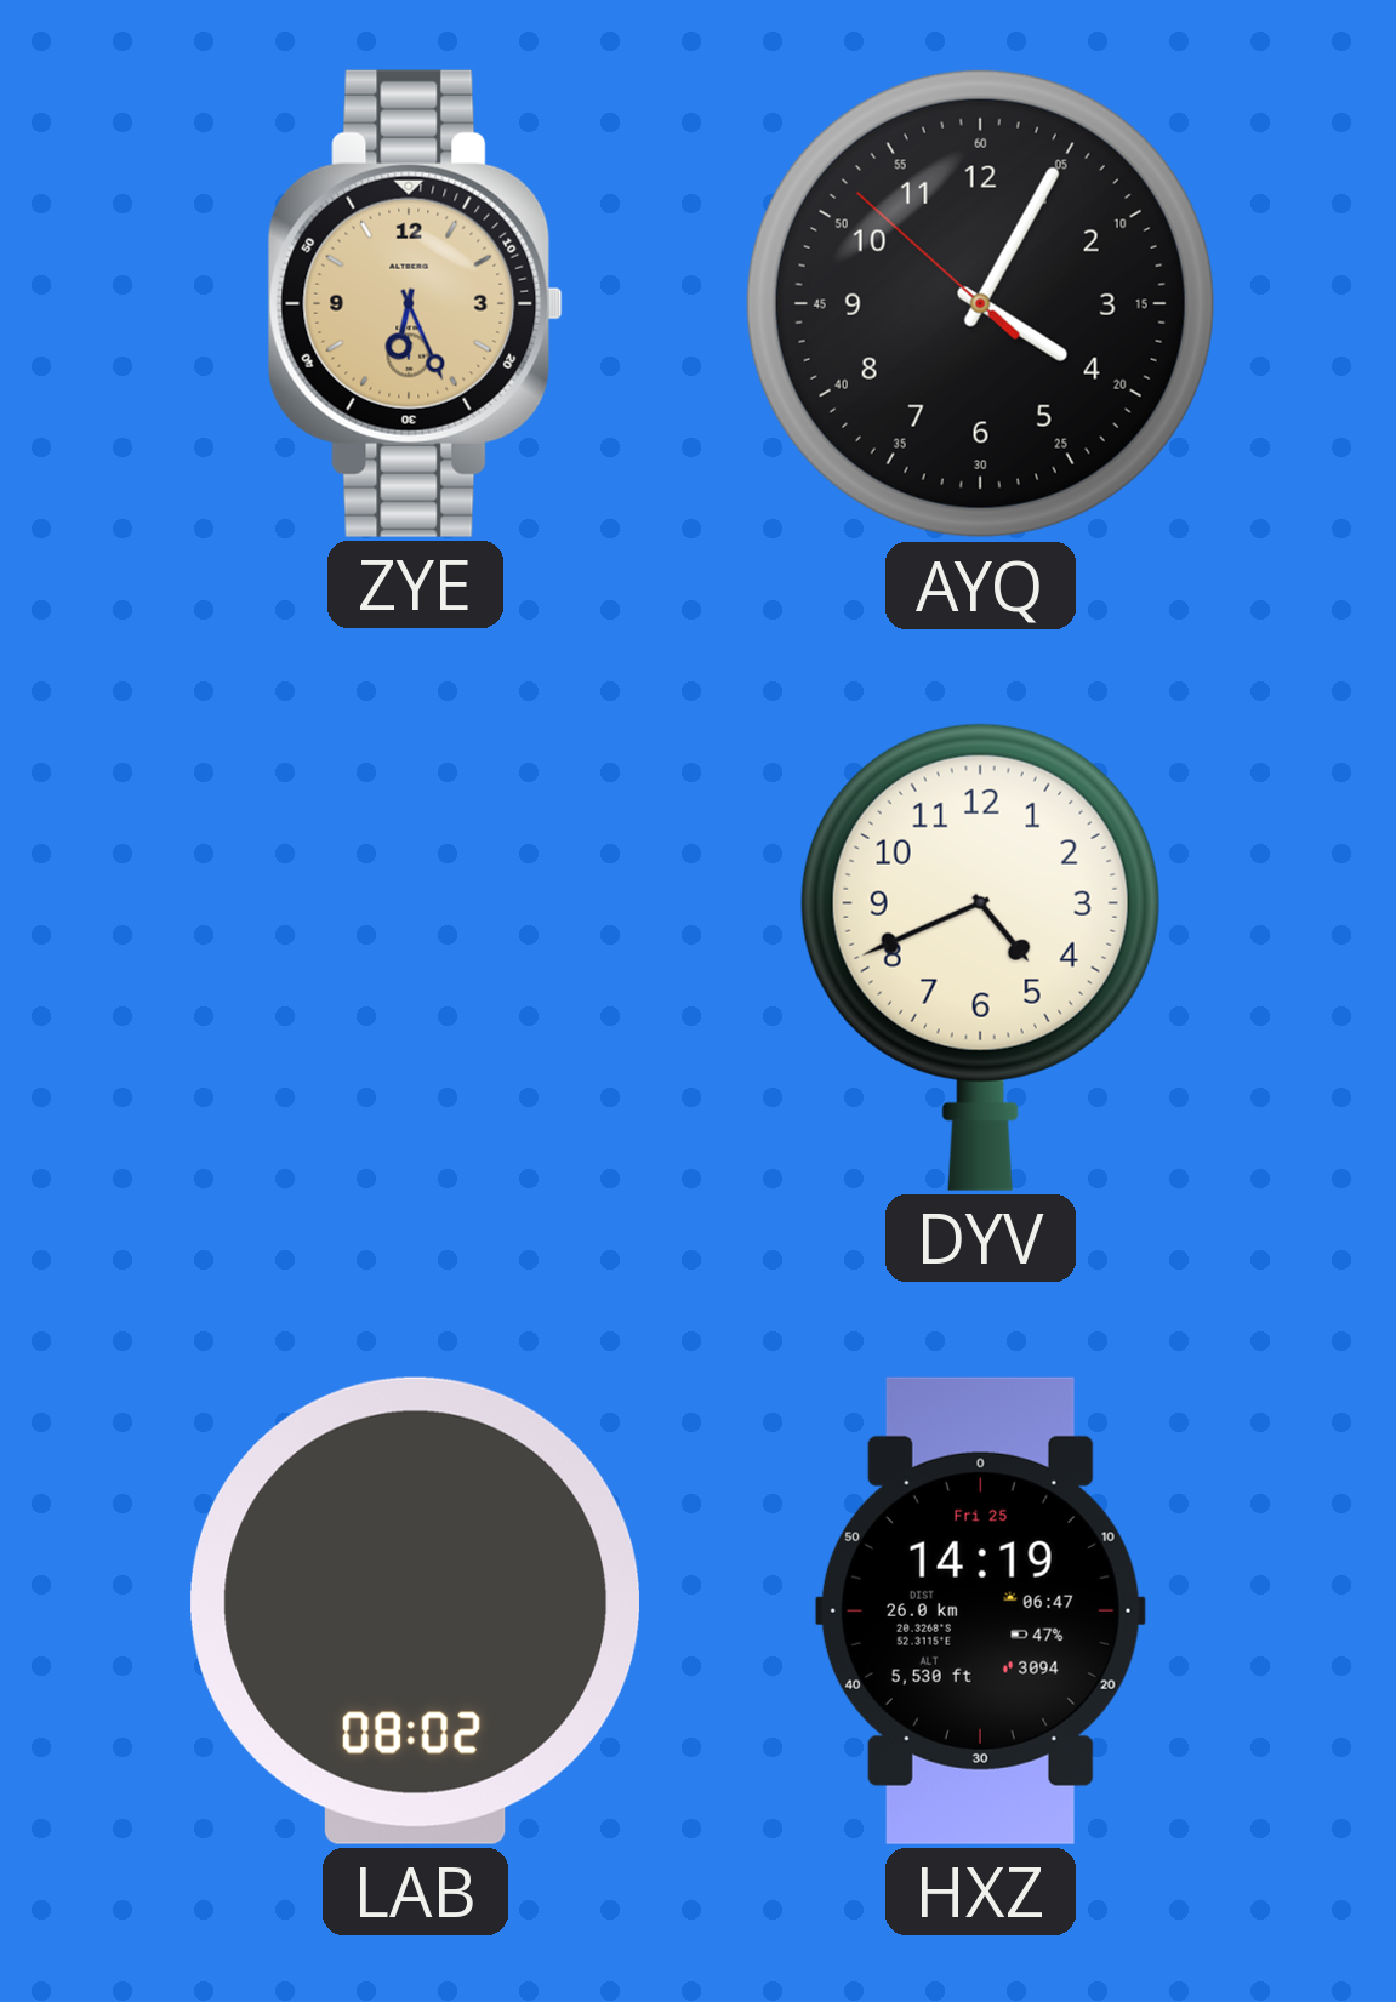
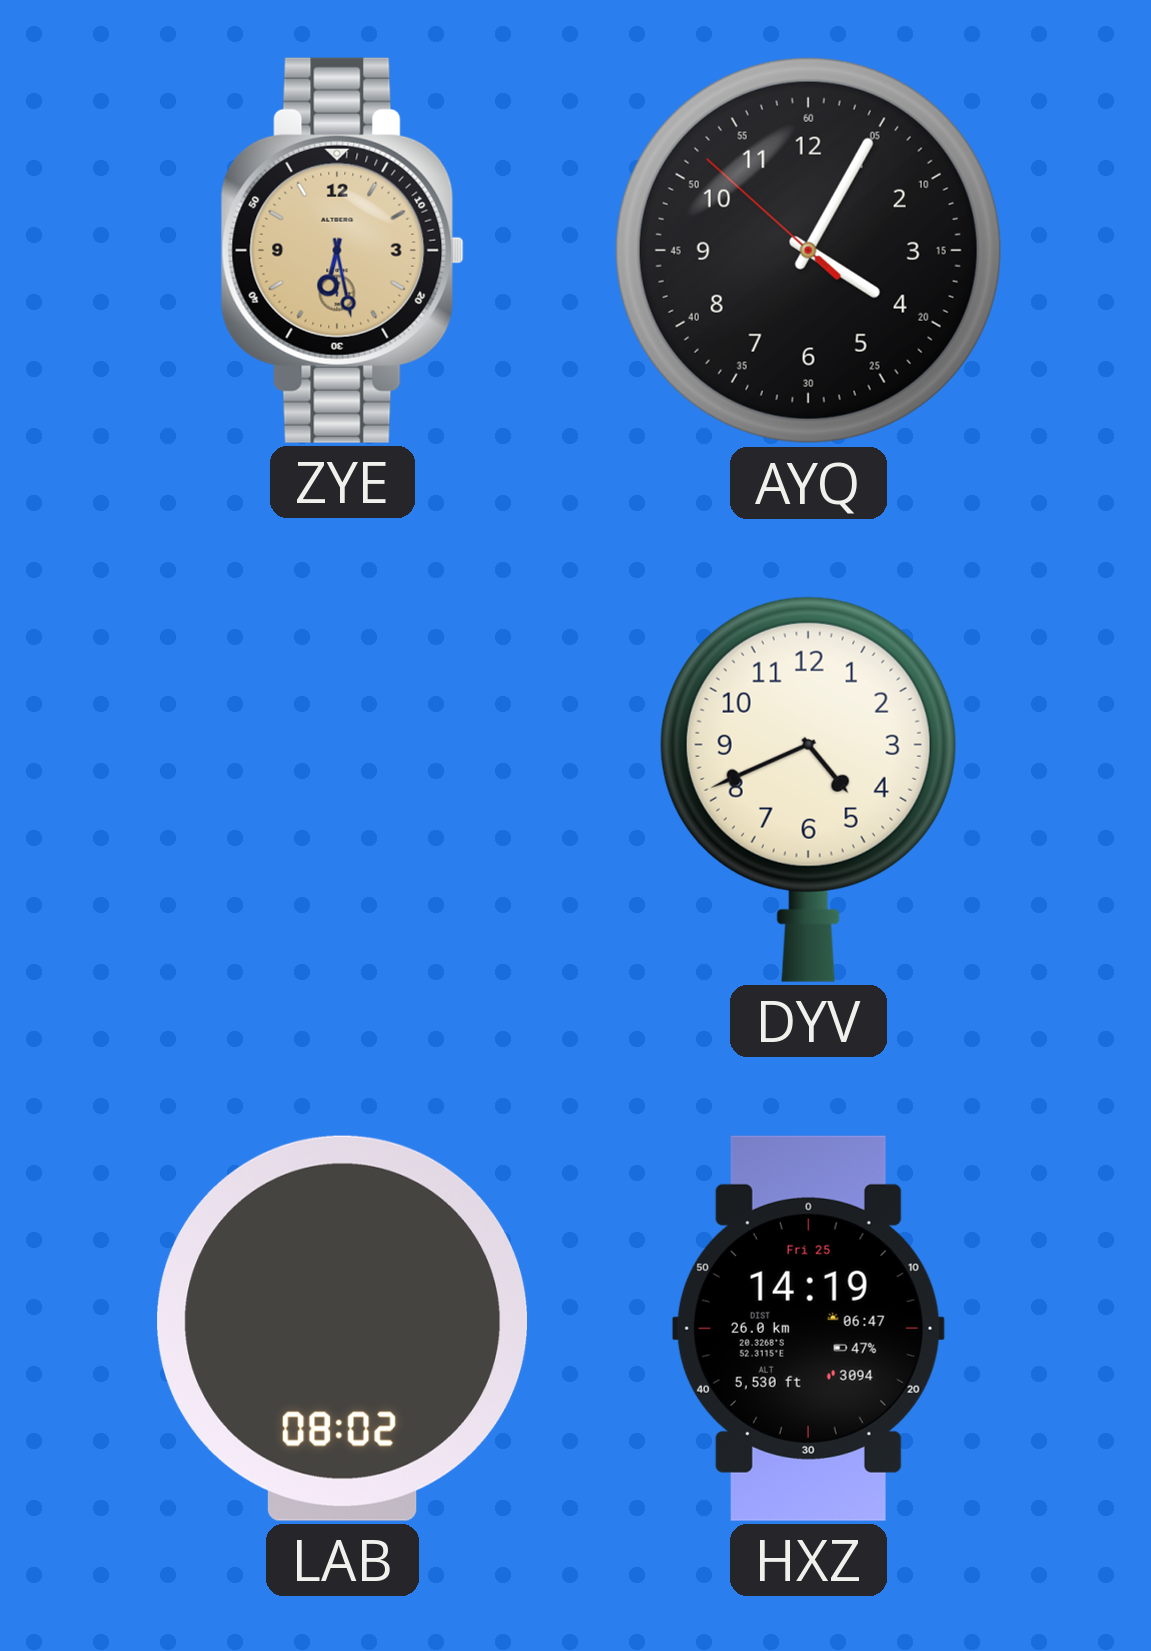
ZYE: 6:26 -> 6:28 (342, 250)
